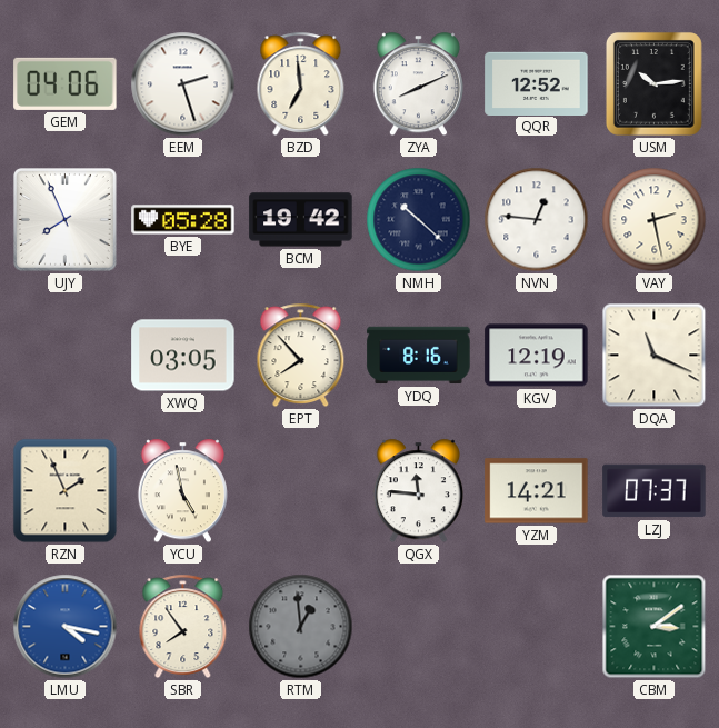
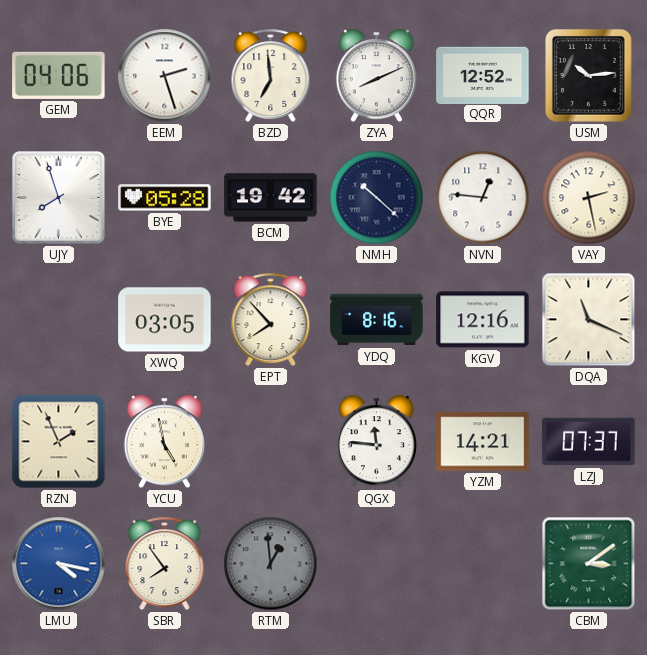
UJY: 7:56 -> 7:57 (59, 198)
KGV: 12:19 -> 12:16 (483, 320)
